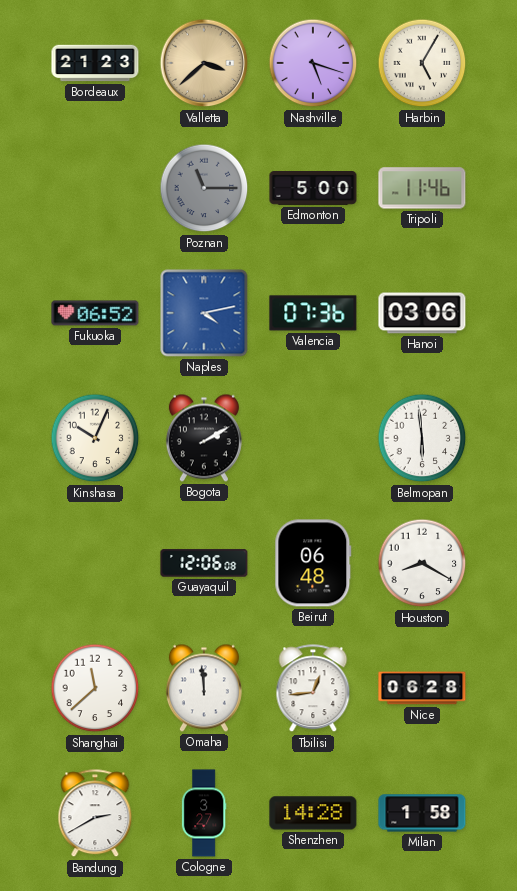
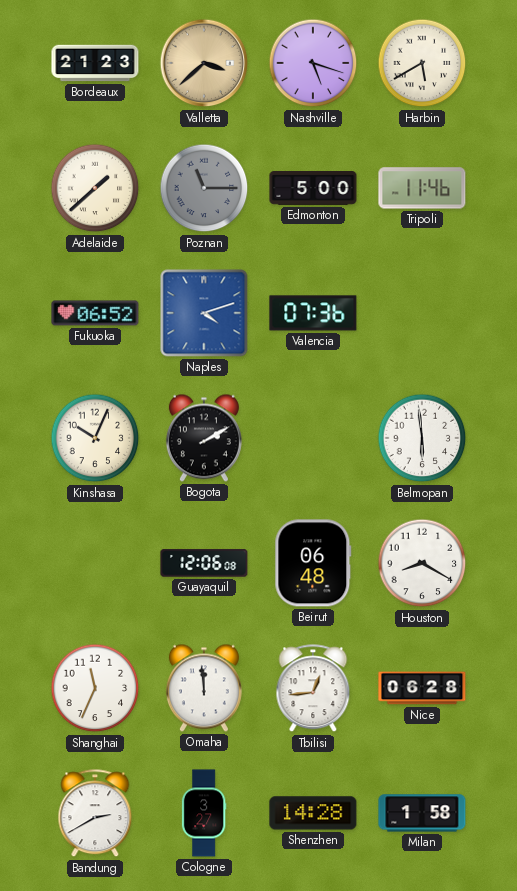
Harbin: 5:05 -> 5:40 (422, 63)
Adelaide: none -> 1:38 (95, 188)
Naples: 4:13 -> 4:12 (204, 313)
Hanoi: 03:06 -> none (422, 313)
Shanghai: 11:38 -> 11:34 (95, 688)
